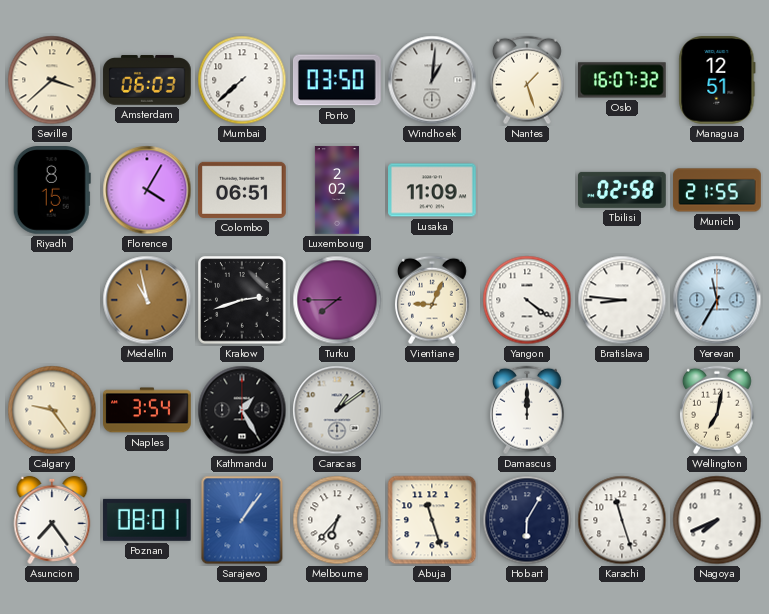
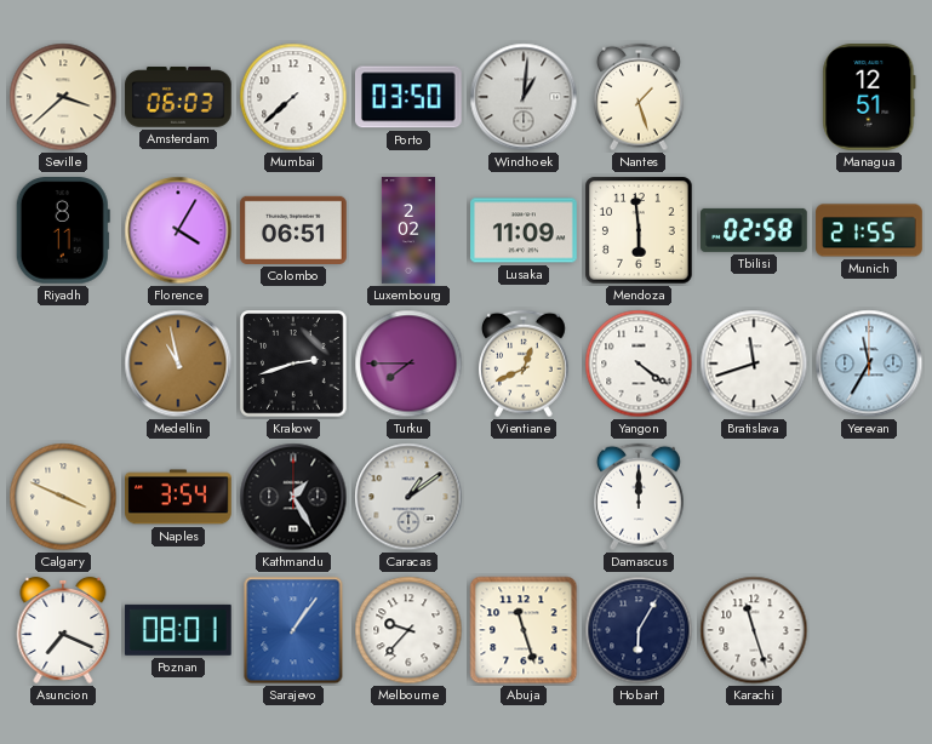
Oslo: 16:07 -> none (623, 80)
Riyadh: 8:15 -> 8:11 (63, 231)
Mendoza: none -> 5:59 (639, 230)
Vientiane: 9:04 -> 12:41 (524, 364)
Bratislava: 8:46 -> 11:42 (754, 364)
Calgary: 9:24 -> 3:49 (63, 497)
Wellington: 7:02 -> none (717, 410)
Asuncion: 7:24 -> 7:19 (63, 630)
Melbourne: 6:37 -> 9:37 (408, 630)
Nagoya: 7:41 -> none (717, 520)
